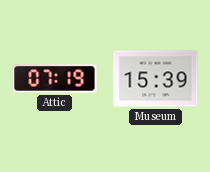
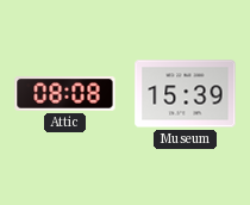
Attic: 07:19 -> 08:08 (65, 94)
